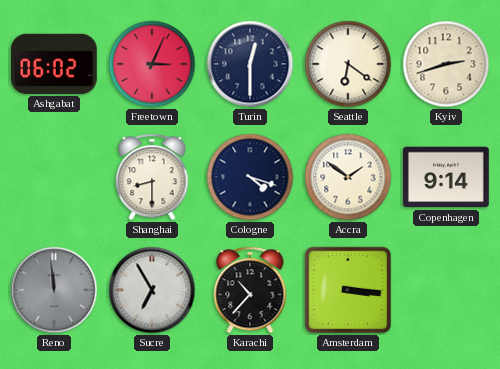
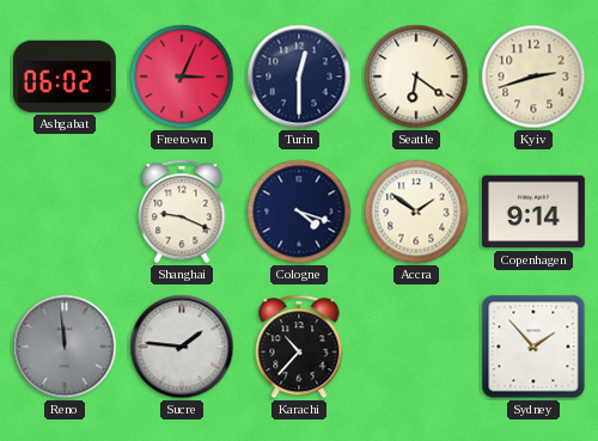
Shanghai: 8:30 -> 9:19 (182, 212)
Sucre: 6:55 -> 1:46 (182, 347)
Amsterdam: 3:16 -> none (348, 290)
Sydney: none -> 1:53 (533, 347)
